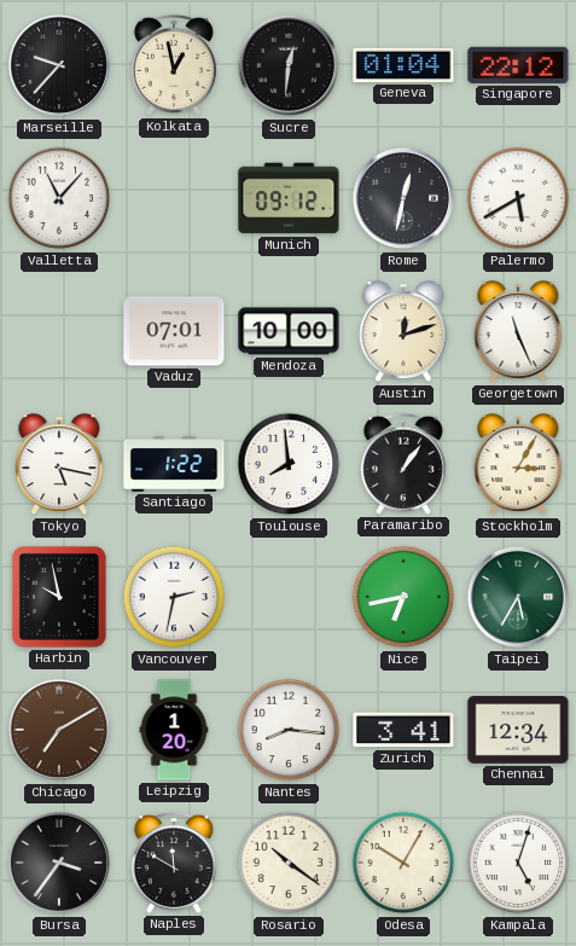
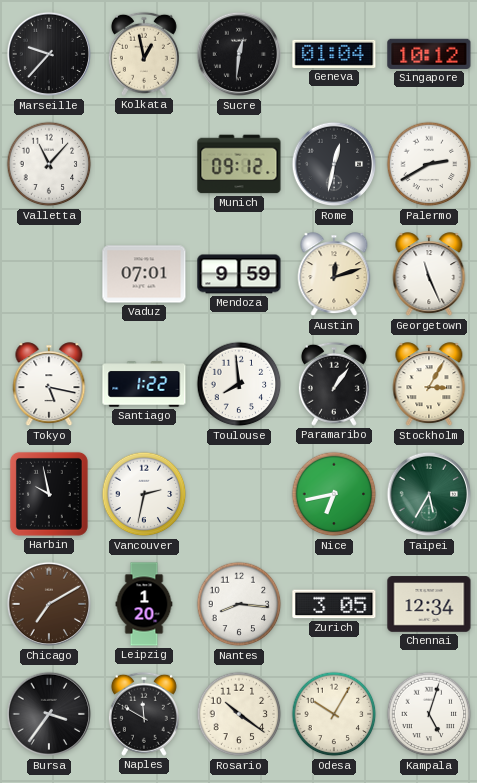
Singapore: 22:12 -> 10:12 (429, 54)
Palermo: 5:40 -> 2:40 (429, 164)
Mendoza: 10:00 -> 9:59 (239, 274)
Zurich: 3:41 -> 3:05 (334, 604)
